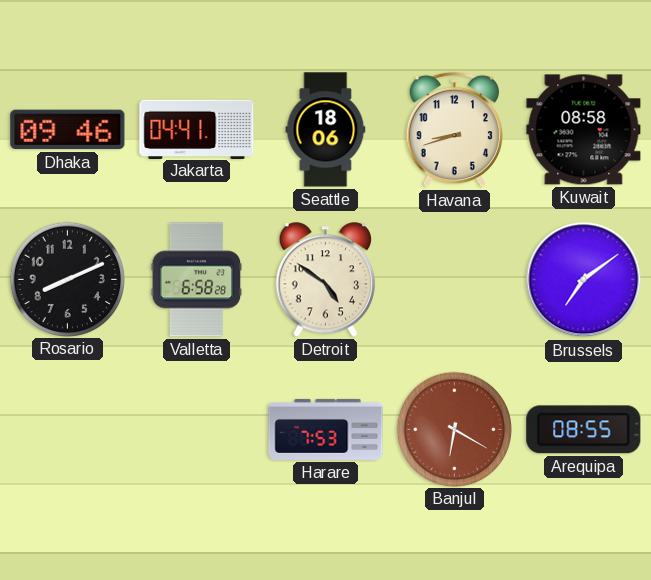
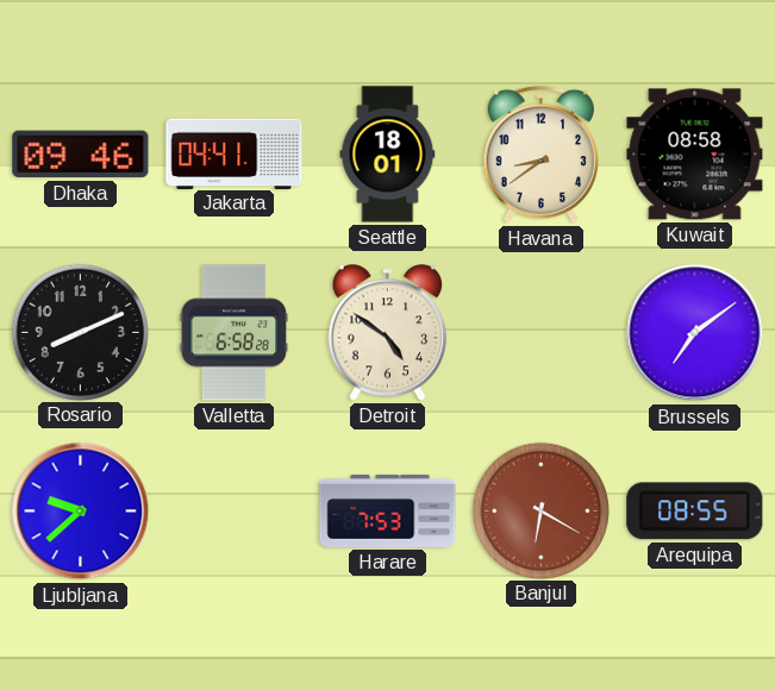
Seattle: 18:06 -> 18:01 (388, 155)
Havana: 8:42 -> 8:39 (540, 155)
Ljubljana: none -> 9:38 (81, 512)
